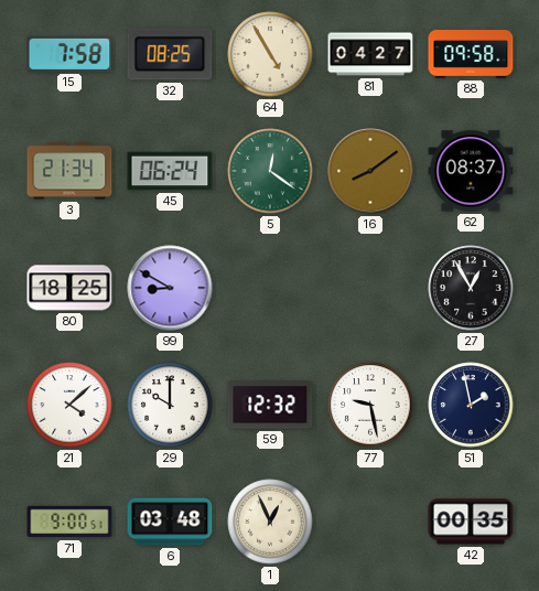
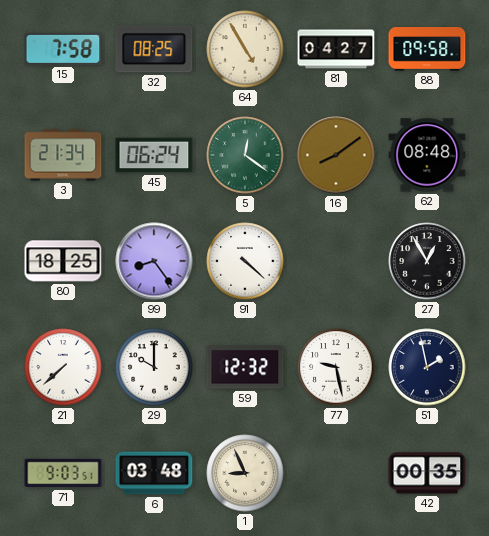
62: 08:37 -> 08:48 (427, 155)
99: 8:50 -> 8:24 (154, 261)
91: none -> 4:22 (245, 261)
21: 4:08 -> 7:38 (63, 367)
71: 9:00 -> 9:03 (63, 473)
1: 12:56 -> 8:56 (245, 473)
